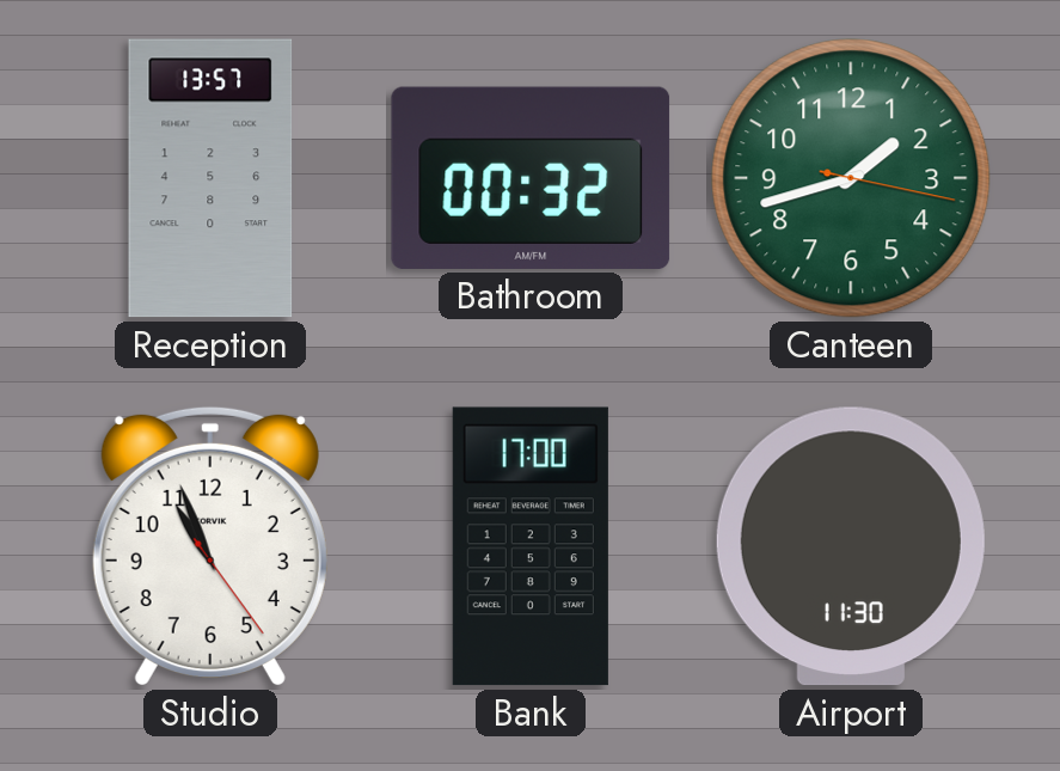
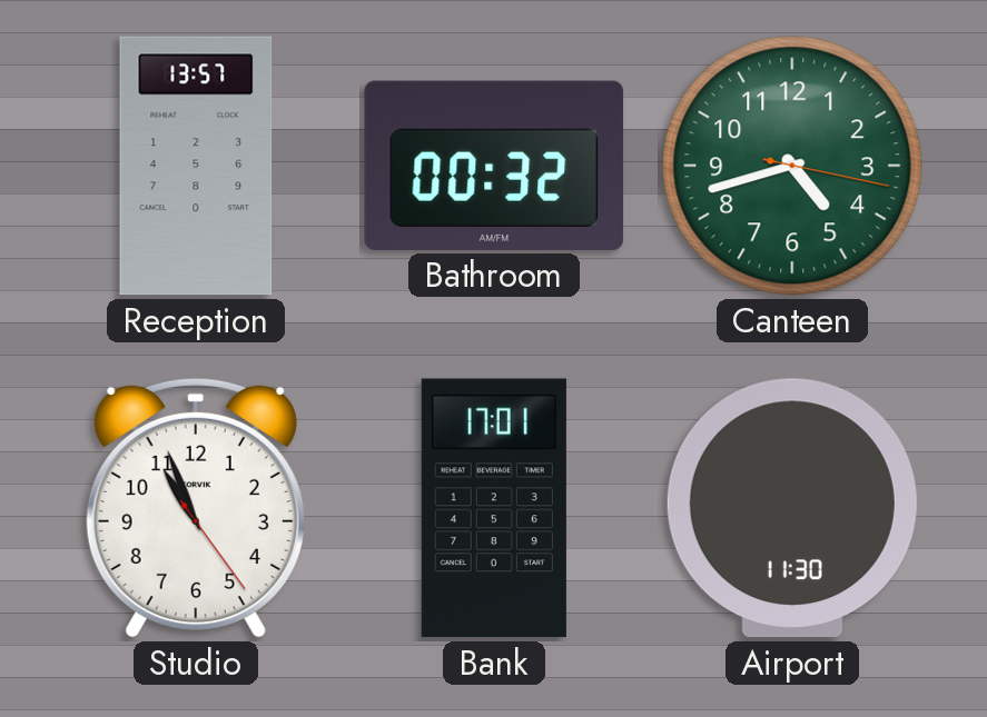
Canteen: 1:42 -> 4:42 (792, 166)
Bank: 17:00 -> 17:01 (494, 508)
